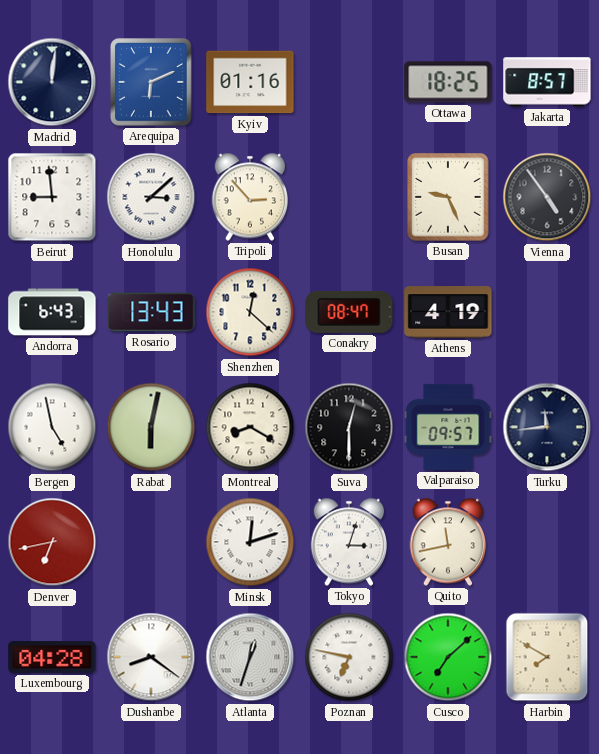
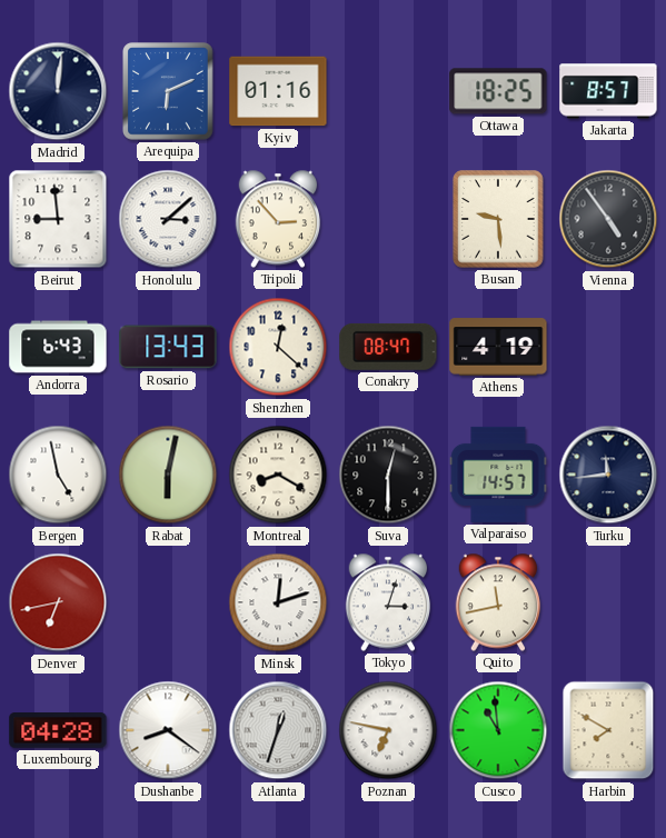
Busan: 9:26 -> 9:29 (498, 219)
Valparaiso: 09:57 -> 14:57 (498, 475)
Cusco: 7:08 -> 10:59 (498, 730)
